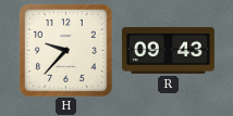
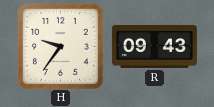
H: 9:37 -> 9:36 (61, 47)
